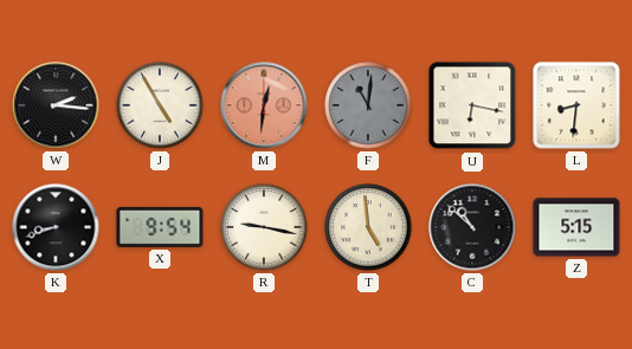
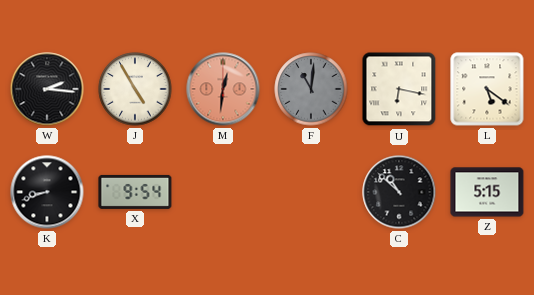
L: 8:31 -> 5:21 (487, 89)
R: 9:17 -> none (264, 227)
T: 4:59 -> none (368, 227)
